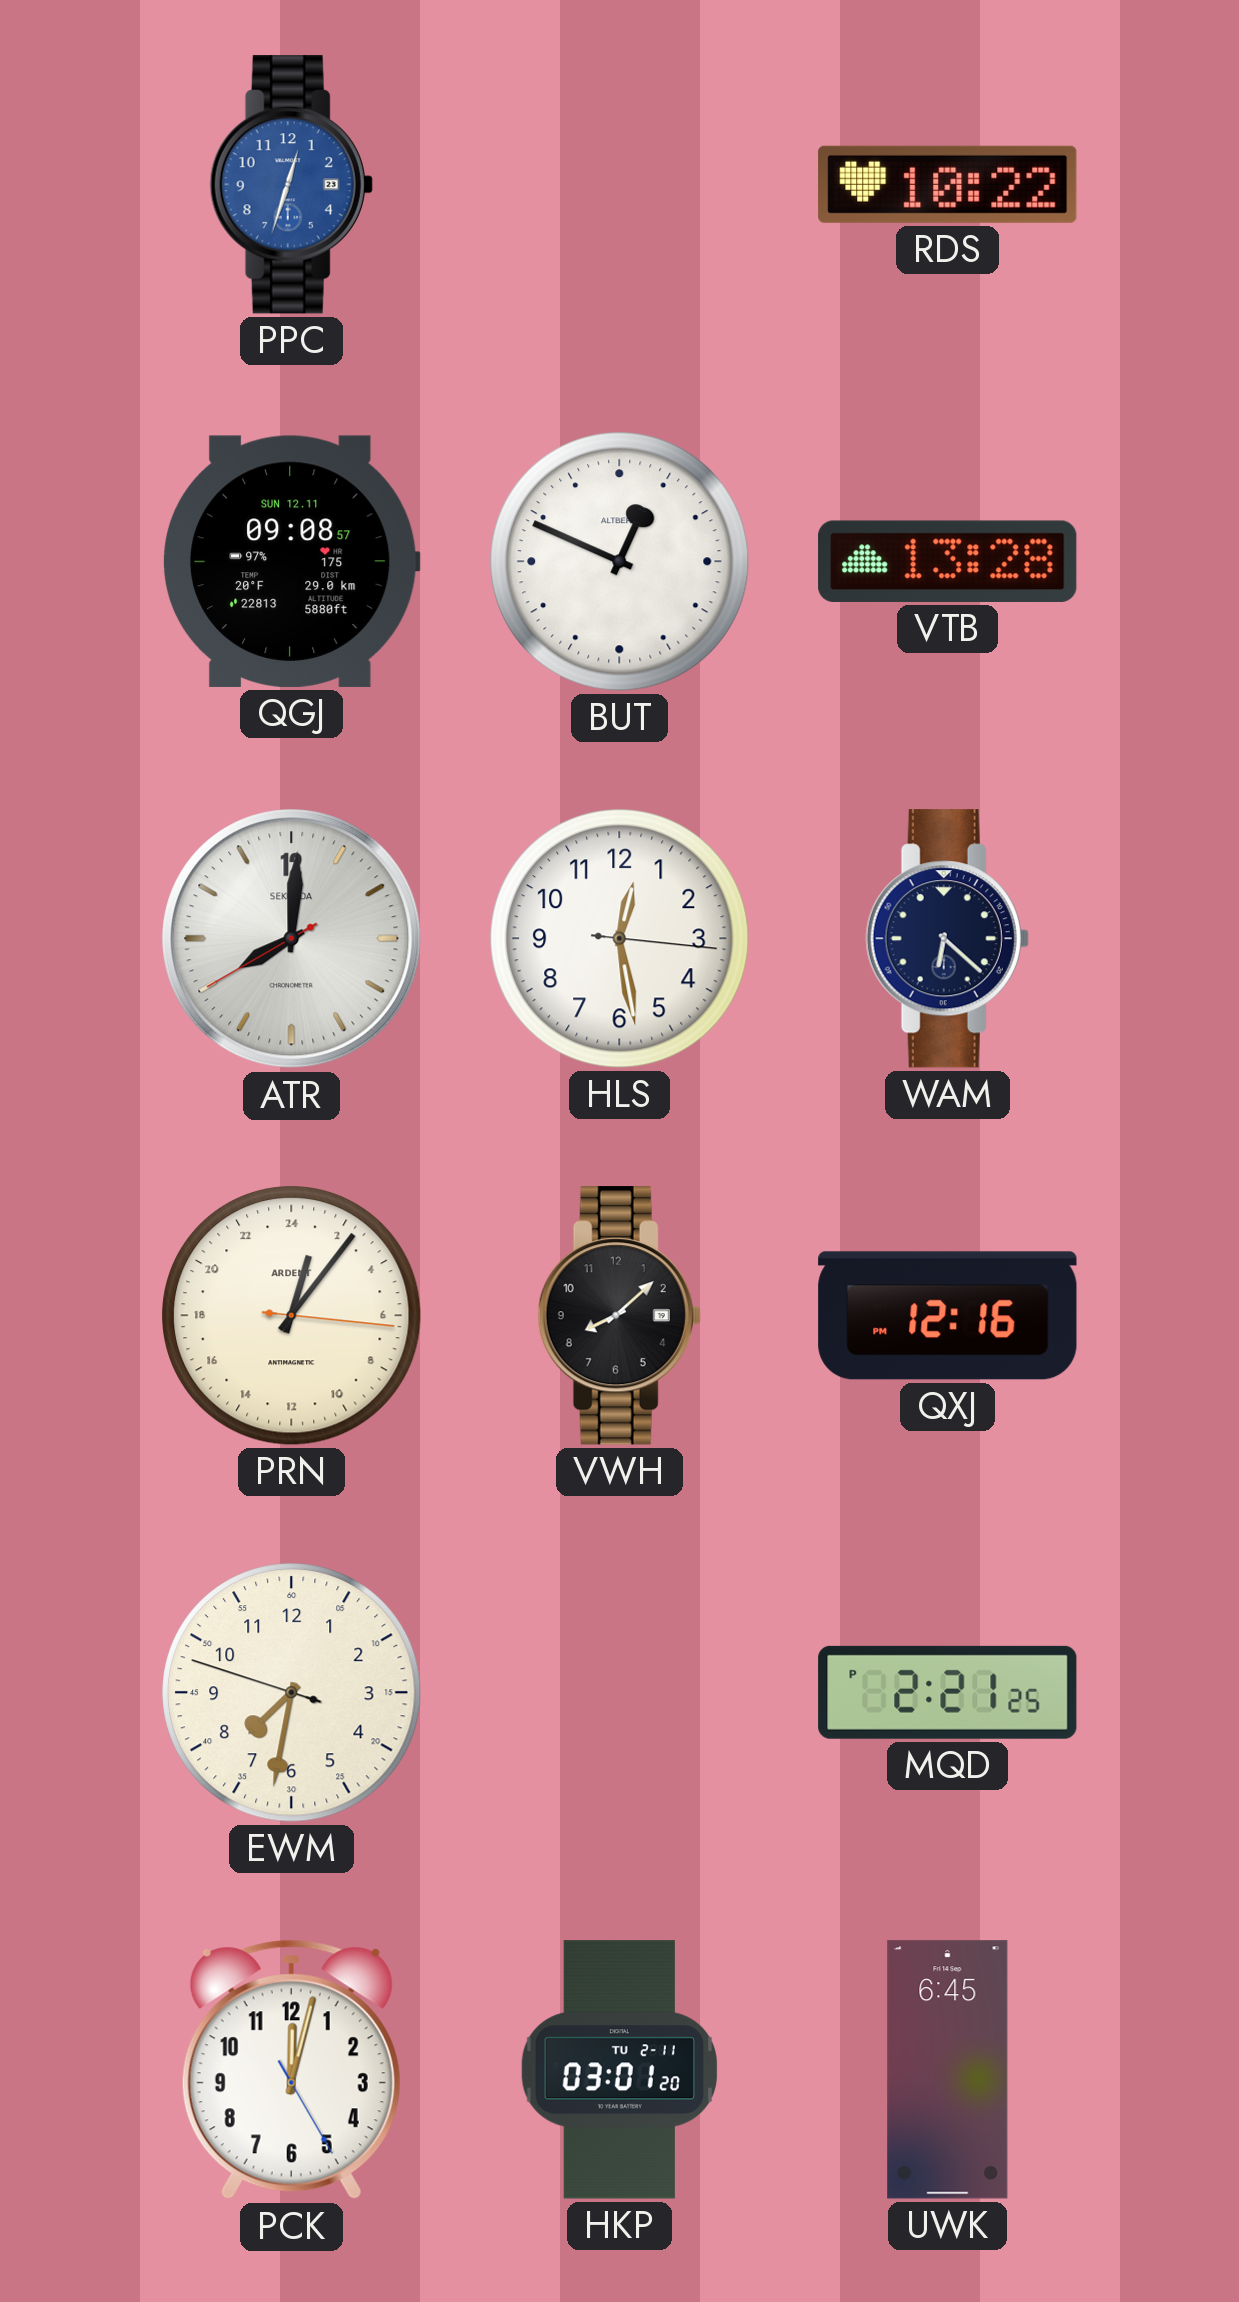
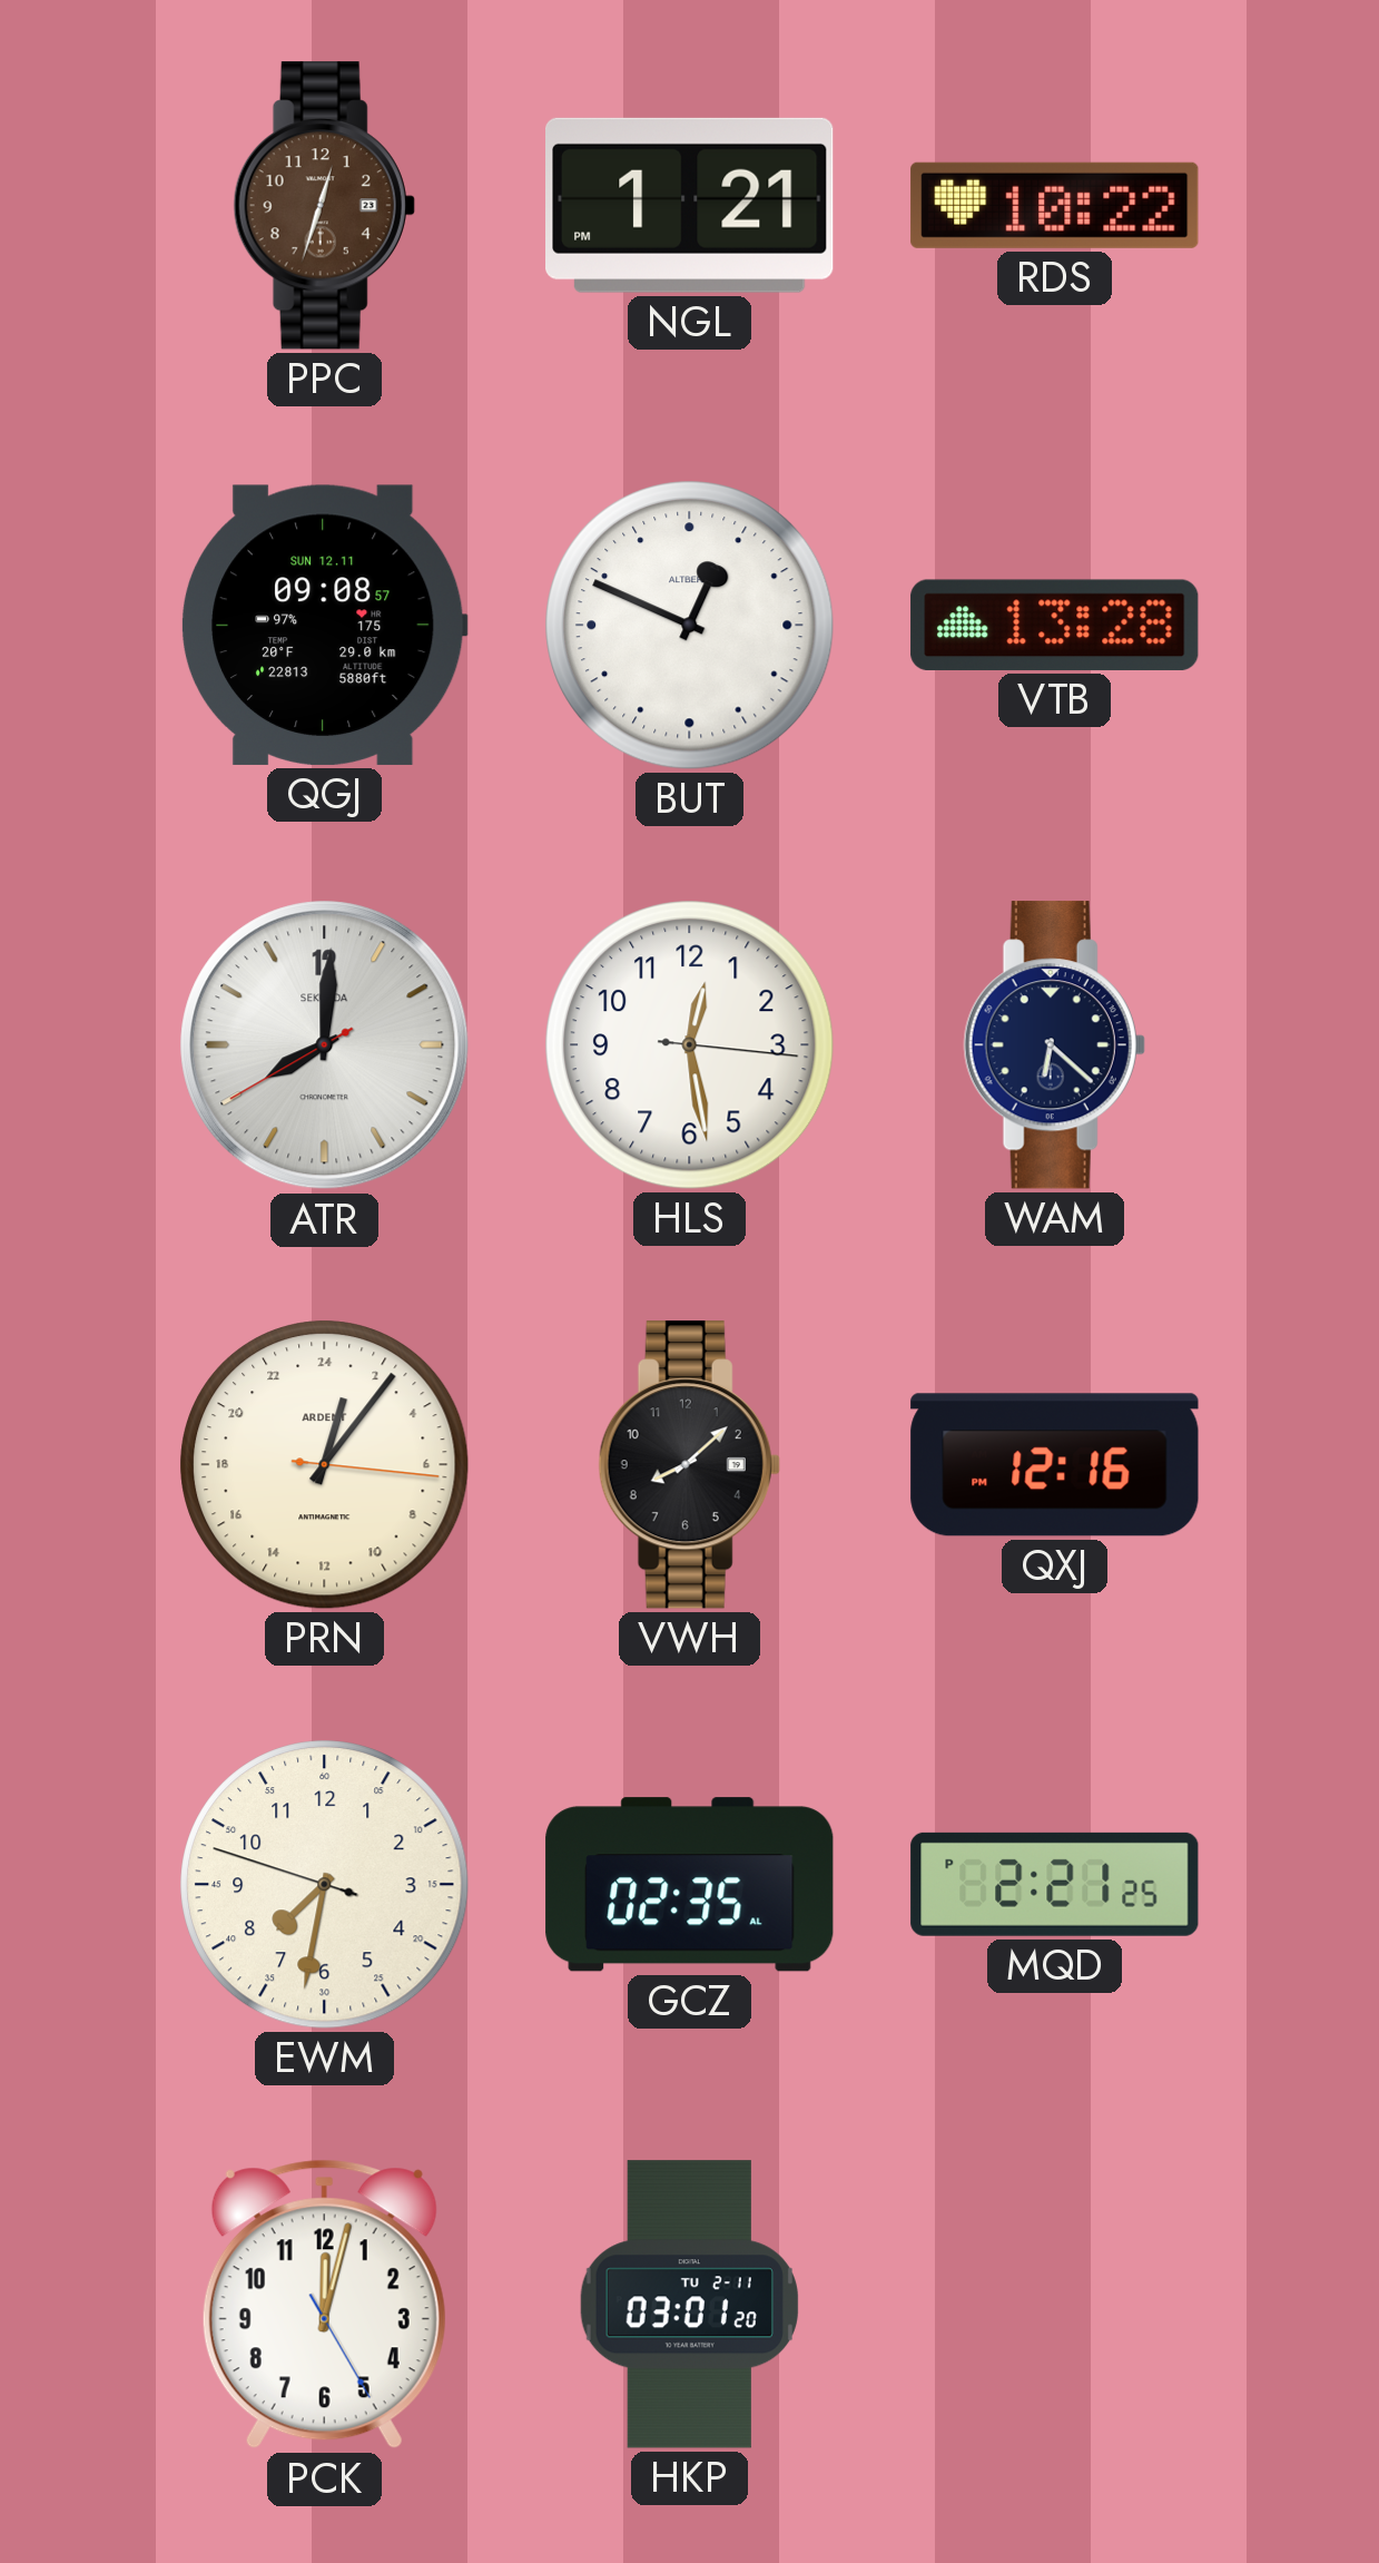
PPC dial: blue -> brown (324, 206)
NGL: none -> 1:21 (690, 205)
GCZ: none -> 02:35 (690, 1885)
UWK: 6:45 -> none (948, 2070)
